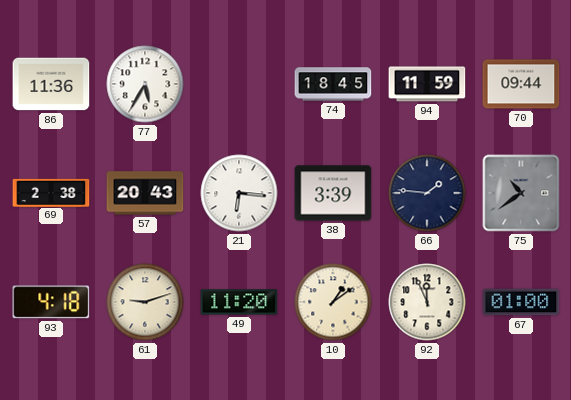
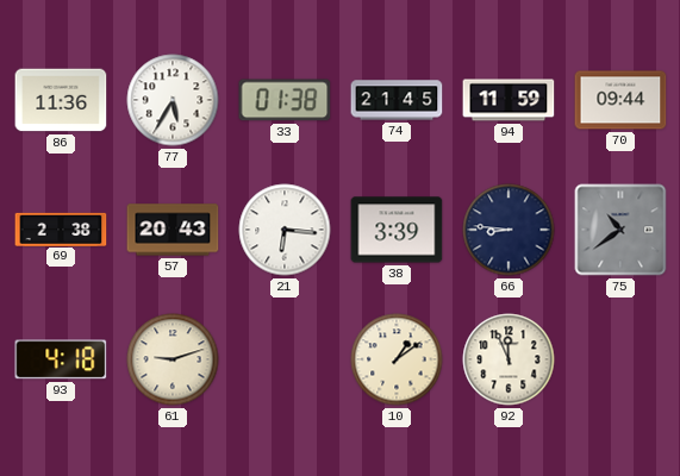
33: none -> 01:38 (285, 100)
74: 18:45 -> 21:45 (397, 100)
66: 1:46 -> 8:46 (509, 230)
49: 11:20 -> none (239, 302)
67: 01:00 -> none (521, 302)
